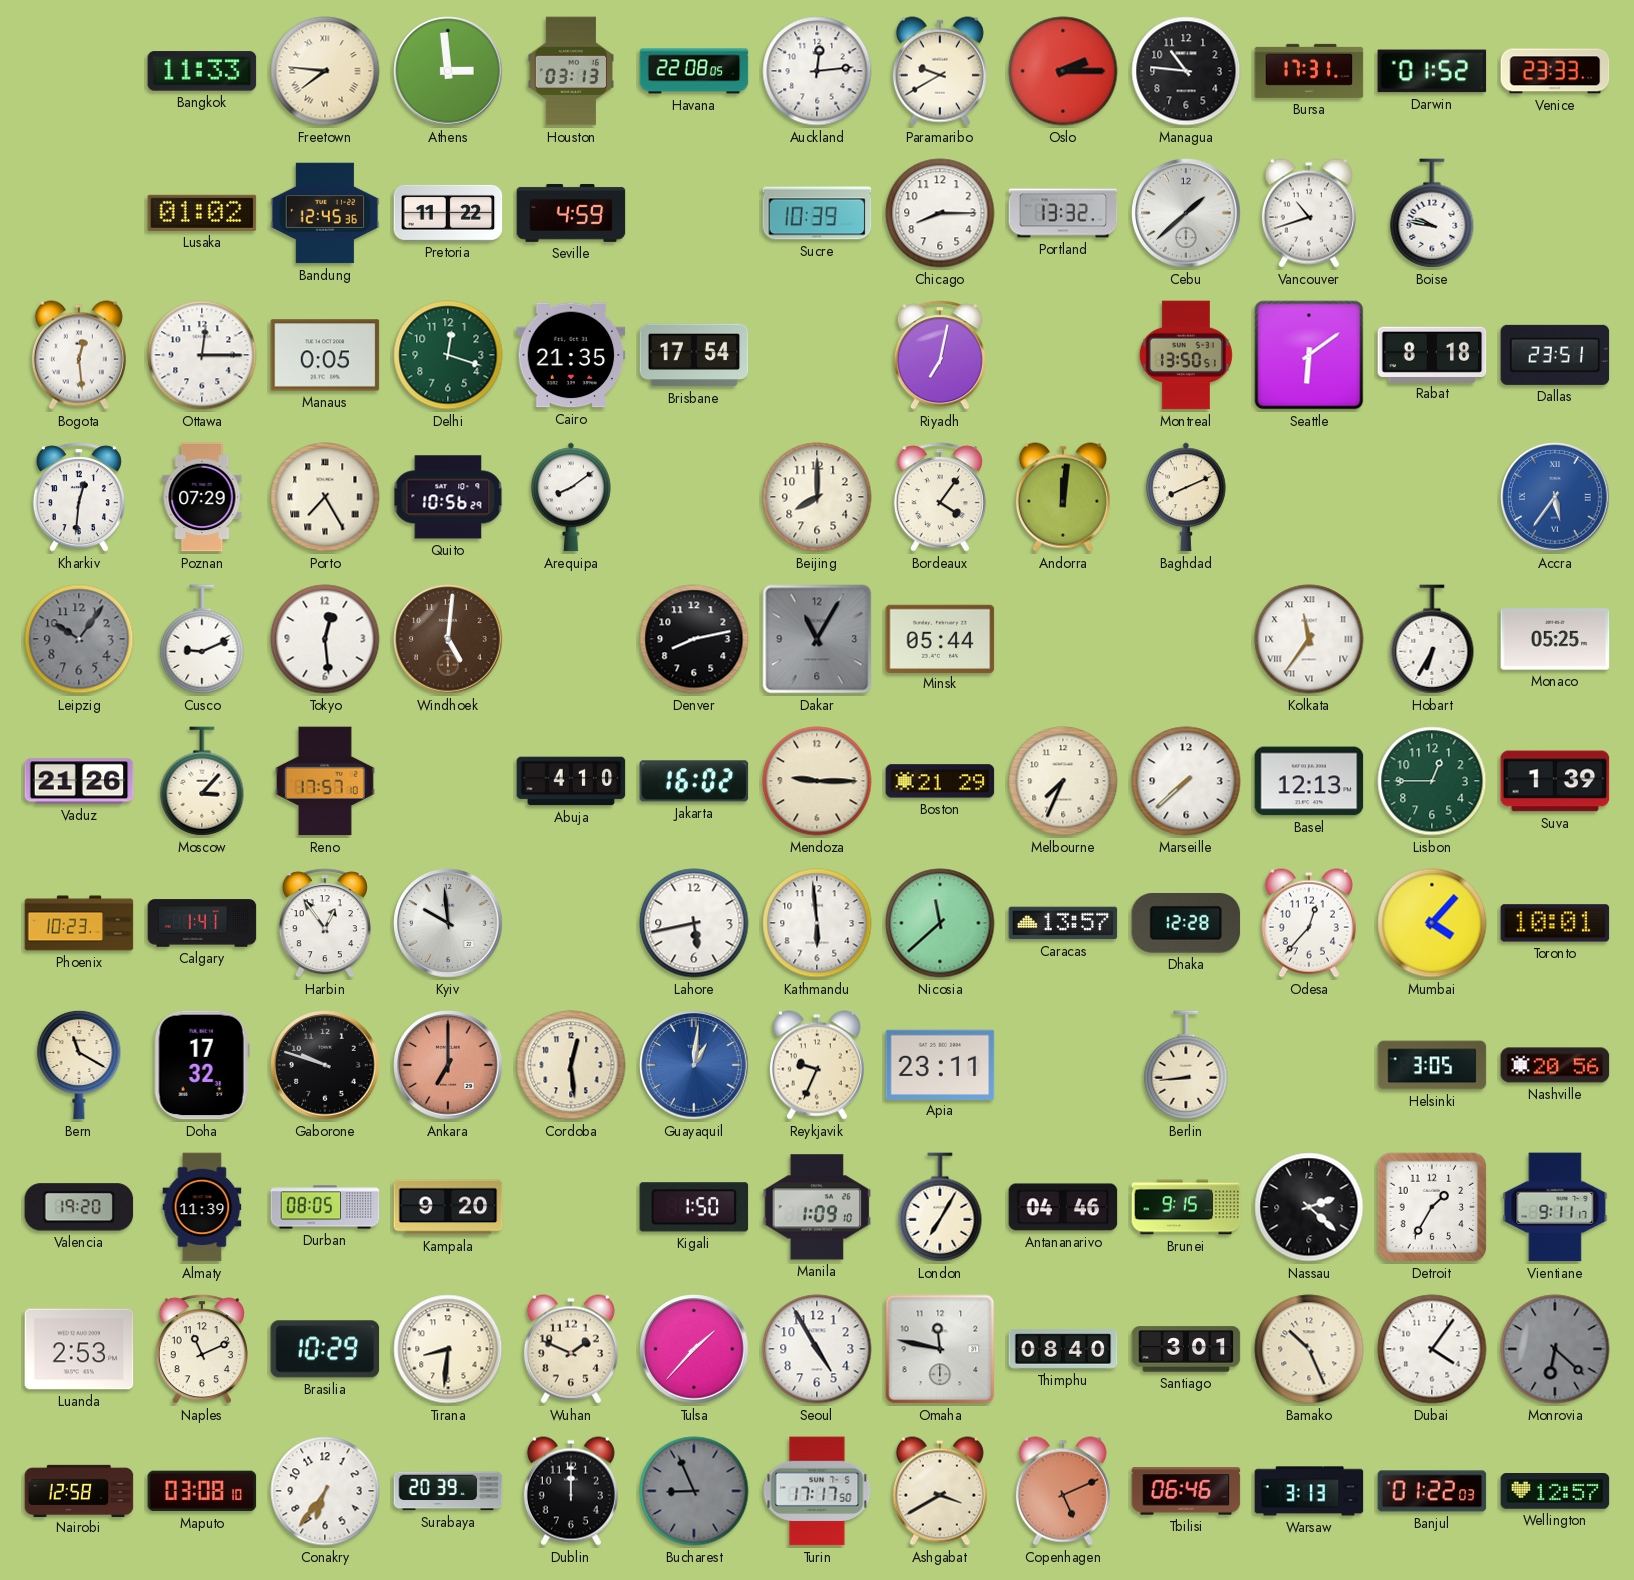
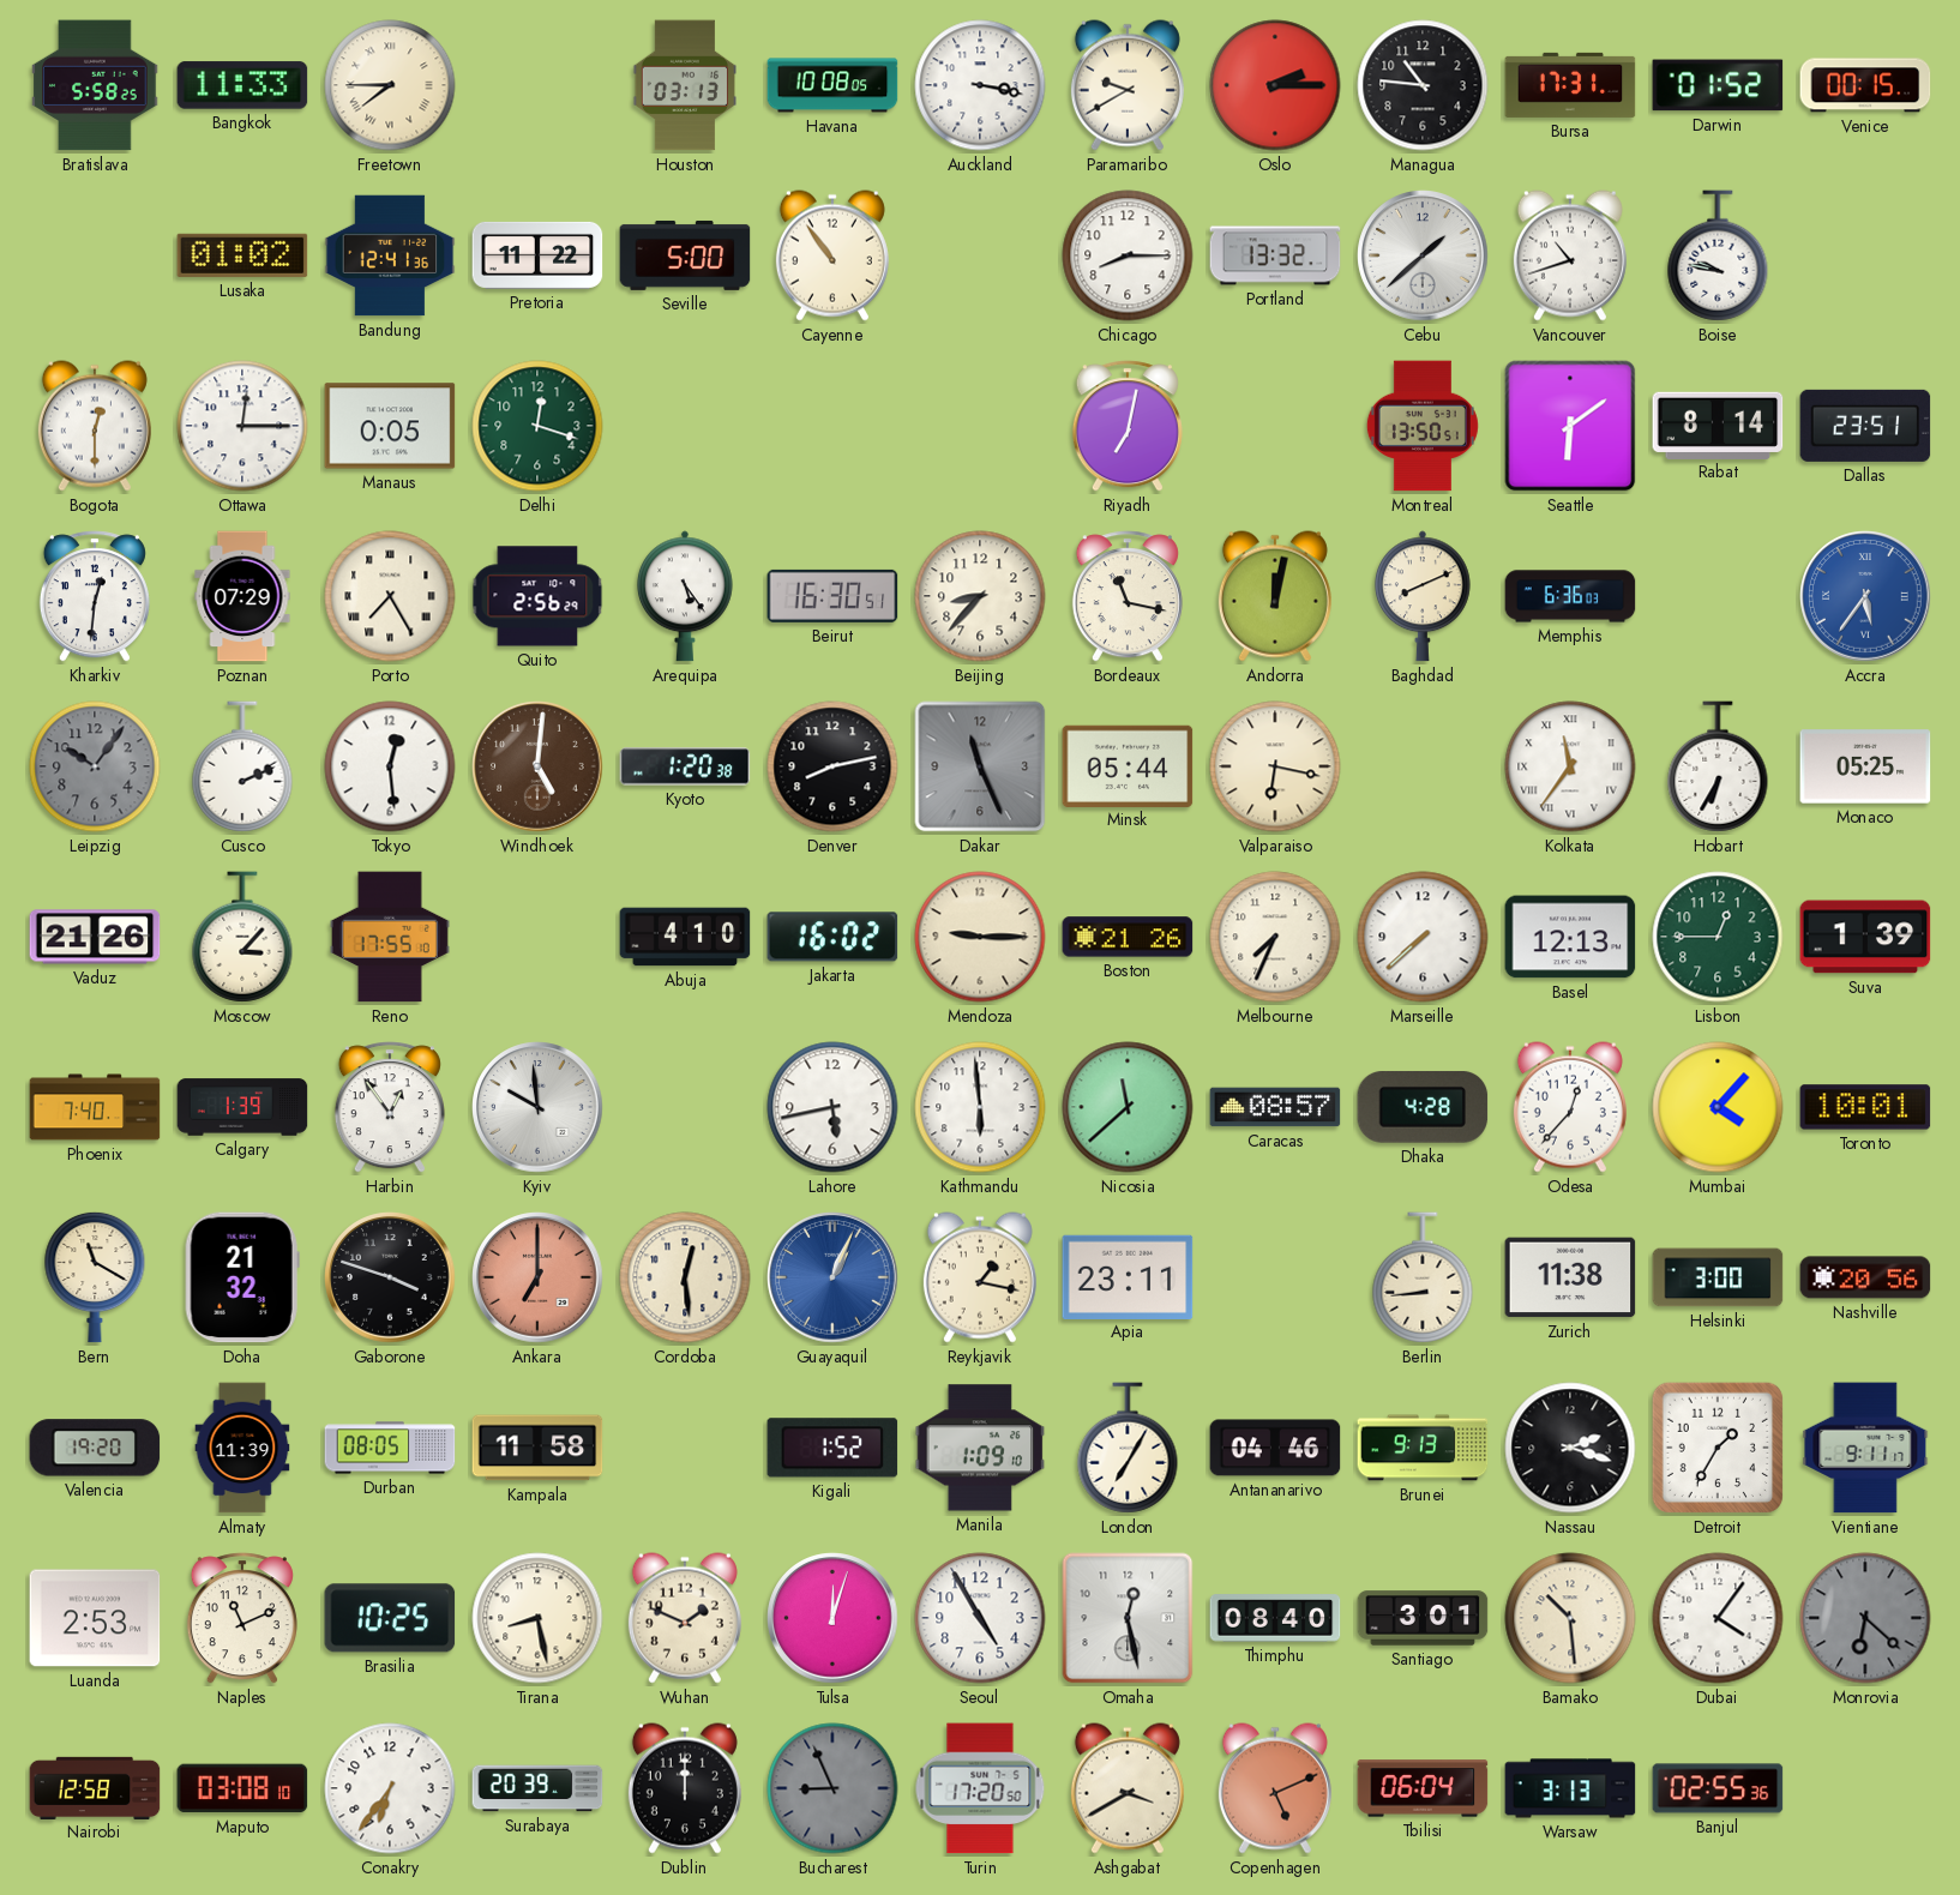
Bratislava: none -> 5:58 (95, 85)
Freetown: 7:46 -> 7:45 (390, 85)
Athens: 2:59 -> none (448, 71)
Havana: 22:08 -> 10:08 (832, 85)
Auckland: 12:14 -> 3:17 (980, 85)
Venice: 23:33 -> 00:15 (1865, 85)
Bandung: 12:45 -> 12:41 (390, 255)
Seville: 4:59 -> 5:00 (685, 255)
Cayenne: none -> 10:54 (832, 255)
Sucre: 10:39 -> none (817, 213)
Bogota: 12:29 -> 12:30 (95, 426)
Cairo: 21:35 -> none (571, 355)
Brisbane: 17:54 -> none (694, 355)
Rabat: 8:18 -> 8:14 (1718, 425)
Quito: 10:56 -> 2:56 (537, 596)
Arequipa: 8:09 -> 5:24 (685, 596)
Beirut: none -> 16:30 (832, 596)
Beijing: 8:00 -> 8:37 (980, 596)
Bordeaux: 4:06 -> 11:17 (1128, 596)
Andorra: 12:01 -> 12:02 (1275, 596)
Memphis: none -> 6:36 (1570, 596)
Cusco: 9:11 -> 2:11 (242, 766)
Kyoto: none -> 1:20 (685, 766)
Dakar: 11:05 -> 11:26 (980, 766)
Valparaiso: none -> 6:17 (1275, 766)
Reno: 17:57 -> 17:55 (390, 937)
Boston: 21:29 -> 21:26 (1128, 937)
Phoenix: 10:23 -> 7:40 (95, 1107)
Calgary: 1:41 -> 1:39 (242, 1107)
Caracas: 13:57 -> 08:57 (1275, 1107)
Dhaka: 12:28 -> 4:28 (1423, 1107)
Doha: 17:32 -> 21:32 (242, 1277)
Gaborone: 9:48 -> 3:48 (390, 1277)
Guayaquil: 1:01 -> 1:04 (832, 1277)
Reykjavik: 9:34 -> 1:17 (980, 1277)
Zurich: none -> 11:38 (1570, 1277)
Helsinki: 3:05 -> 3:00 (1718, 1277)
Kampala: 9:20 -> 11:58 (537, 1448)
Kigali: 1:50 -> 1:52 (832, 1448)
Brunei: 9:15 -> 9:13 (1423, 1448)
Nassau: 2:22 -> 2:18 (1570, 1448)
Brasilia: 10:29 -> 10:25 (390, 1618)
Tirana: 8:31 -> 8:28 (537, 1618)
Tulsa: 1:37 -> 12:03 (832, 1618)
Omaha: 11:47 -> 12:28 (1128, 1618)
Bamako: 10:26 -> 10:29 (1570, 1618)
Turin: 17:17 -> 17:20 (980, 1788)
Tbilisi: 06:46 -> 06:04 (1423, 1788)
Banjul: 01:22 -> 02:55 (1718, 1788)
Wellington: 12:57 -> none (1555, 1492)
